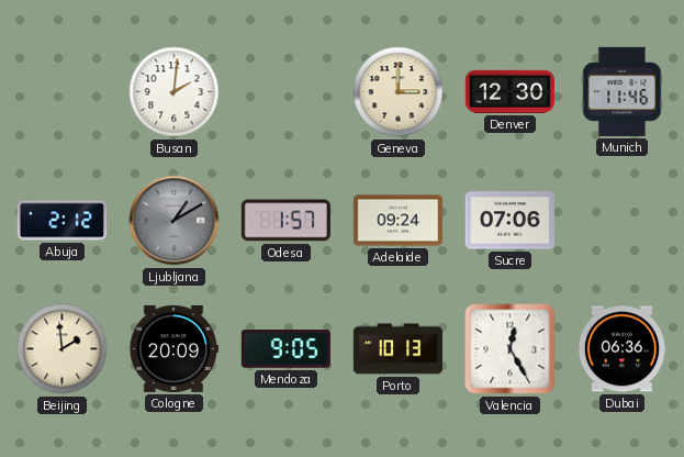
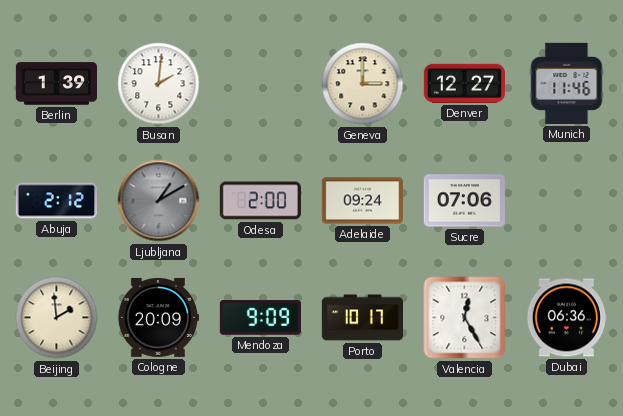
Berlin: none -> 1:39 (56, 84)
Denver: 12:30 -> 12:27 (464, 83)
Odesa: 1:57 -> 2:00 (260, 201)
Mendoza: 9:05 -> 9:09 (260, 318)
Porto: 10:13 -> 10:17 (362, 318)
